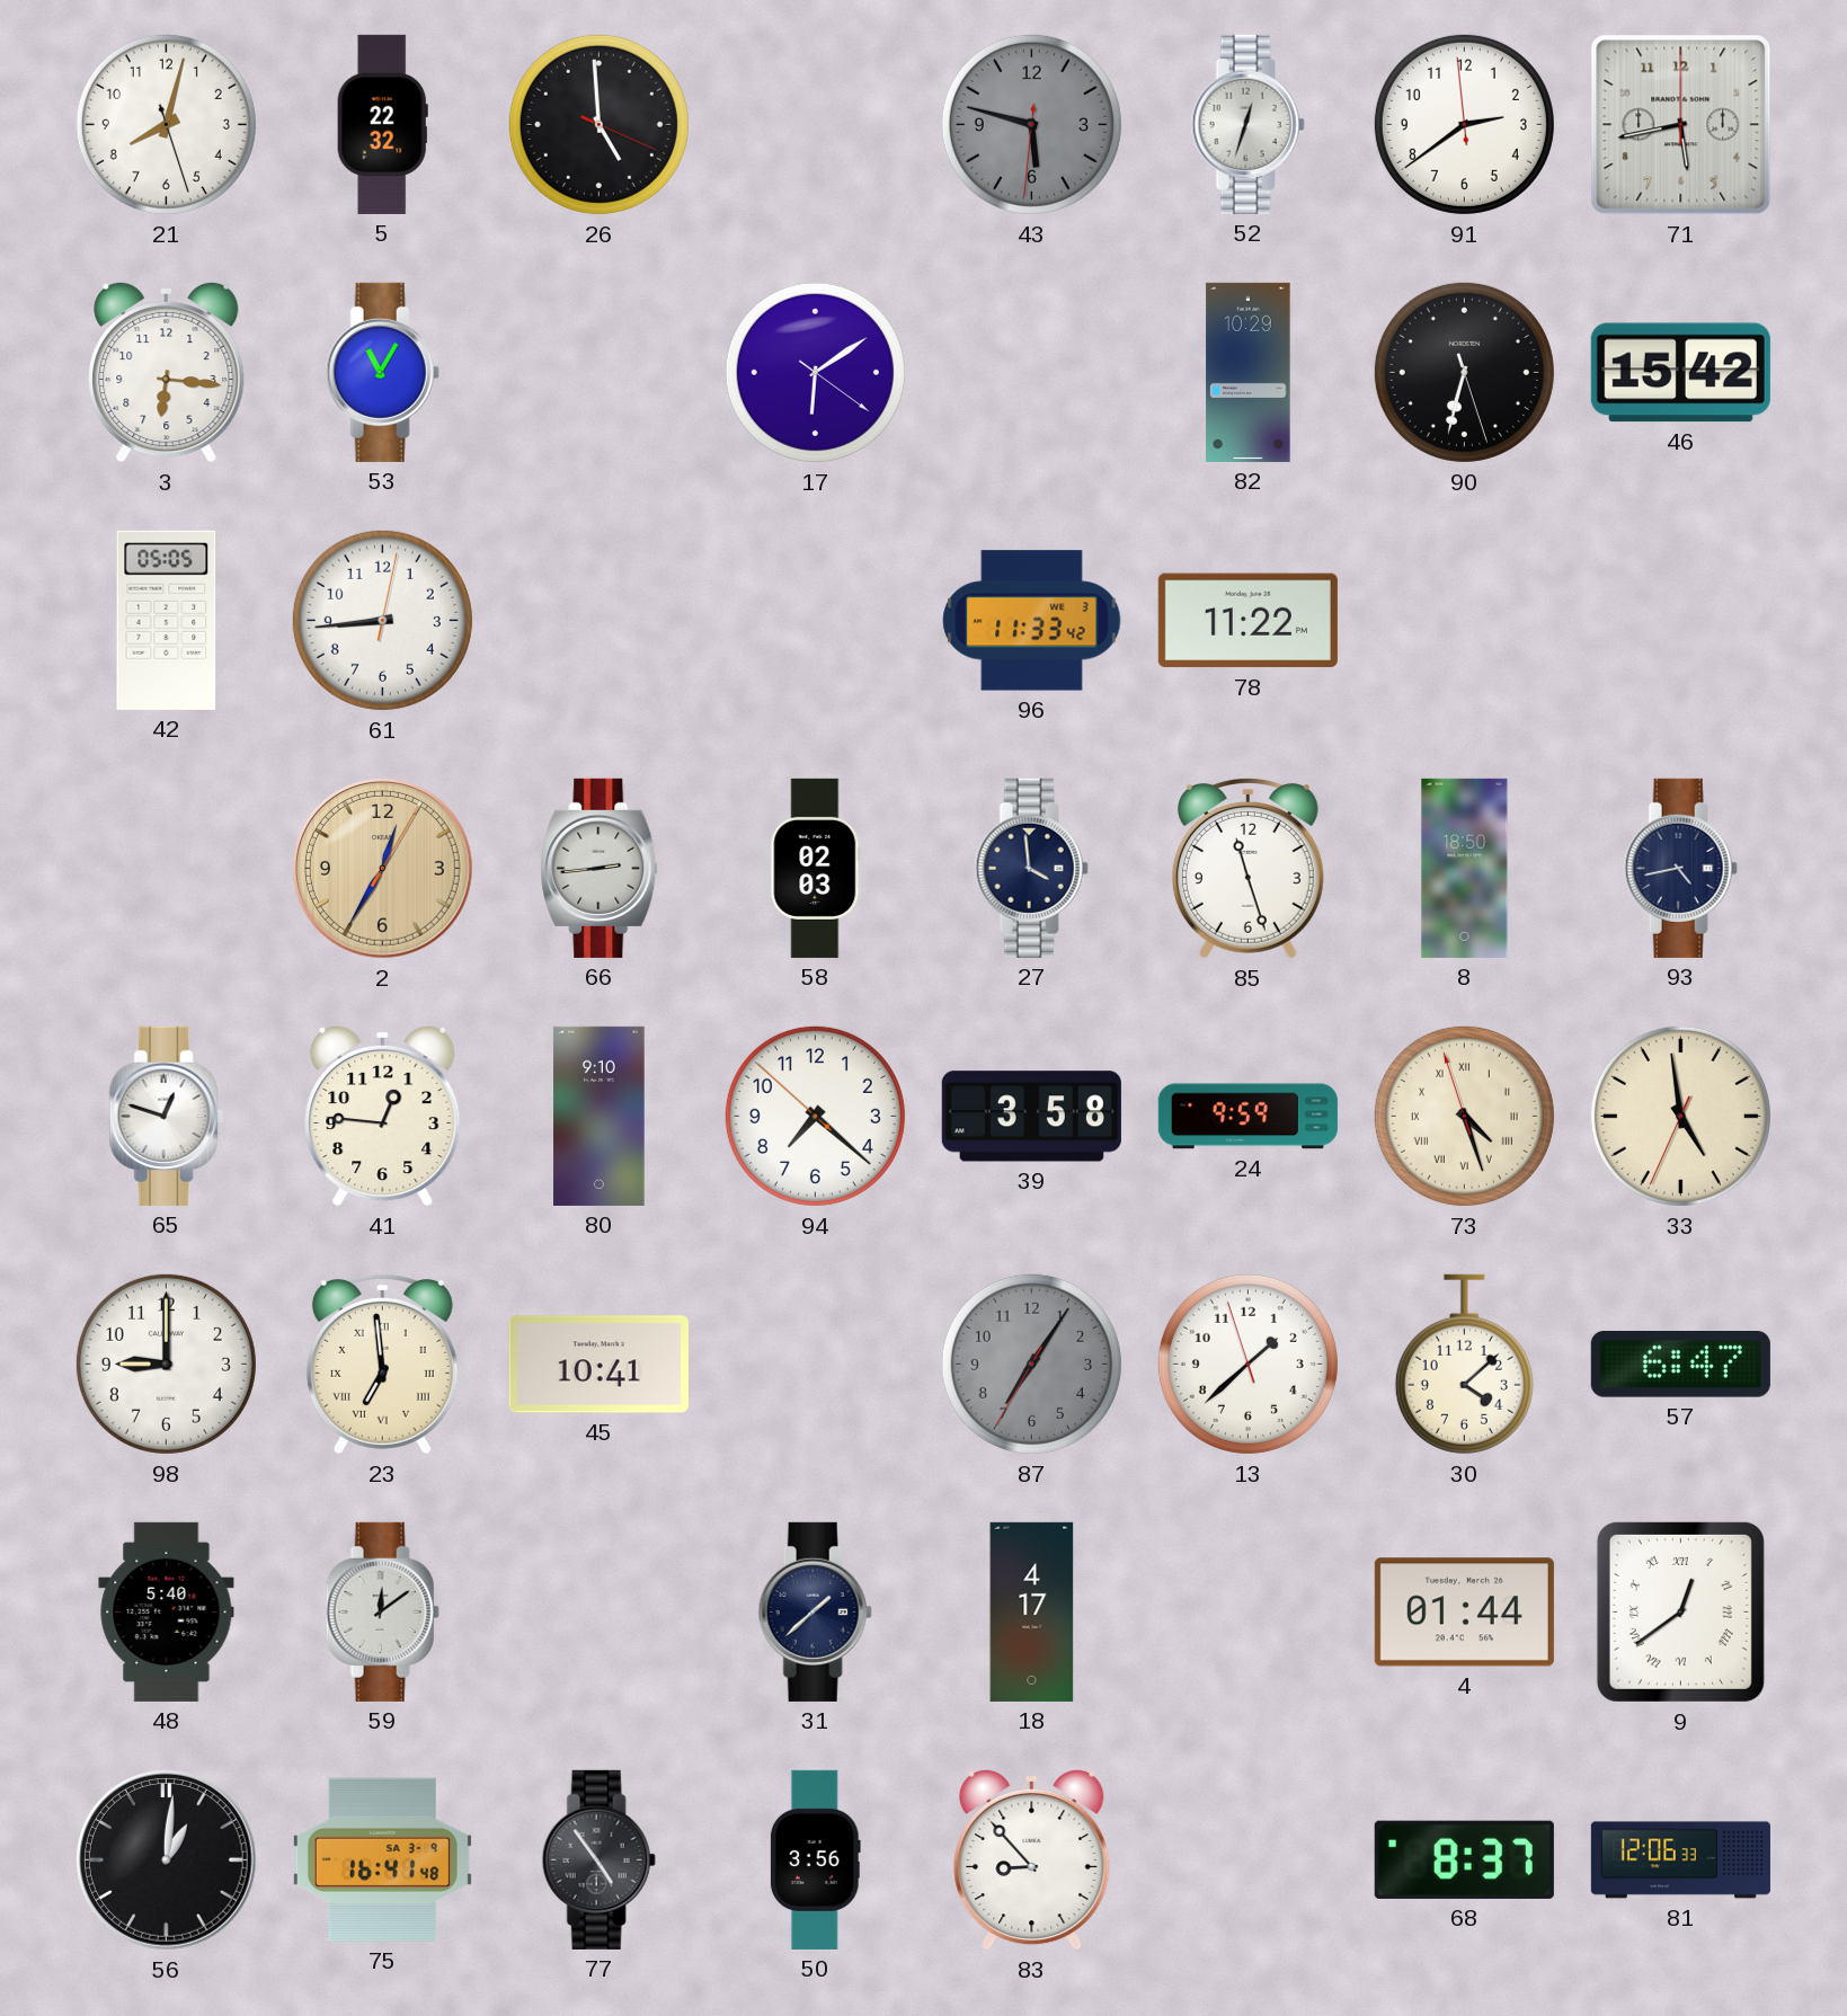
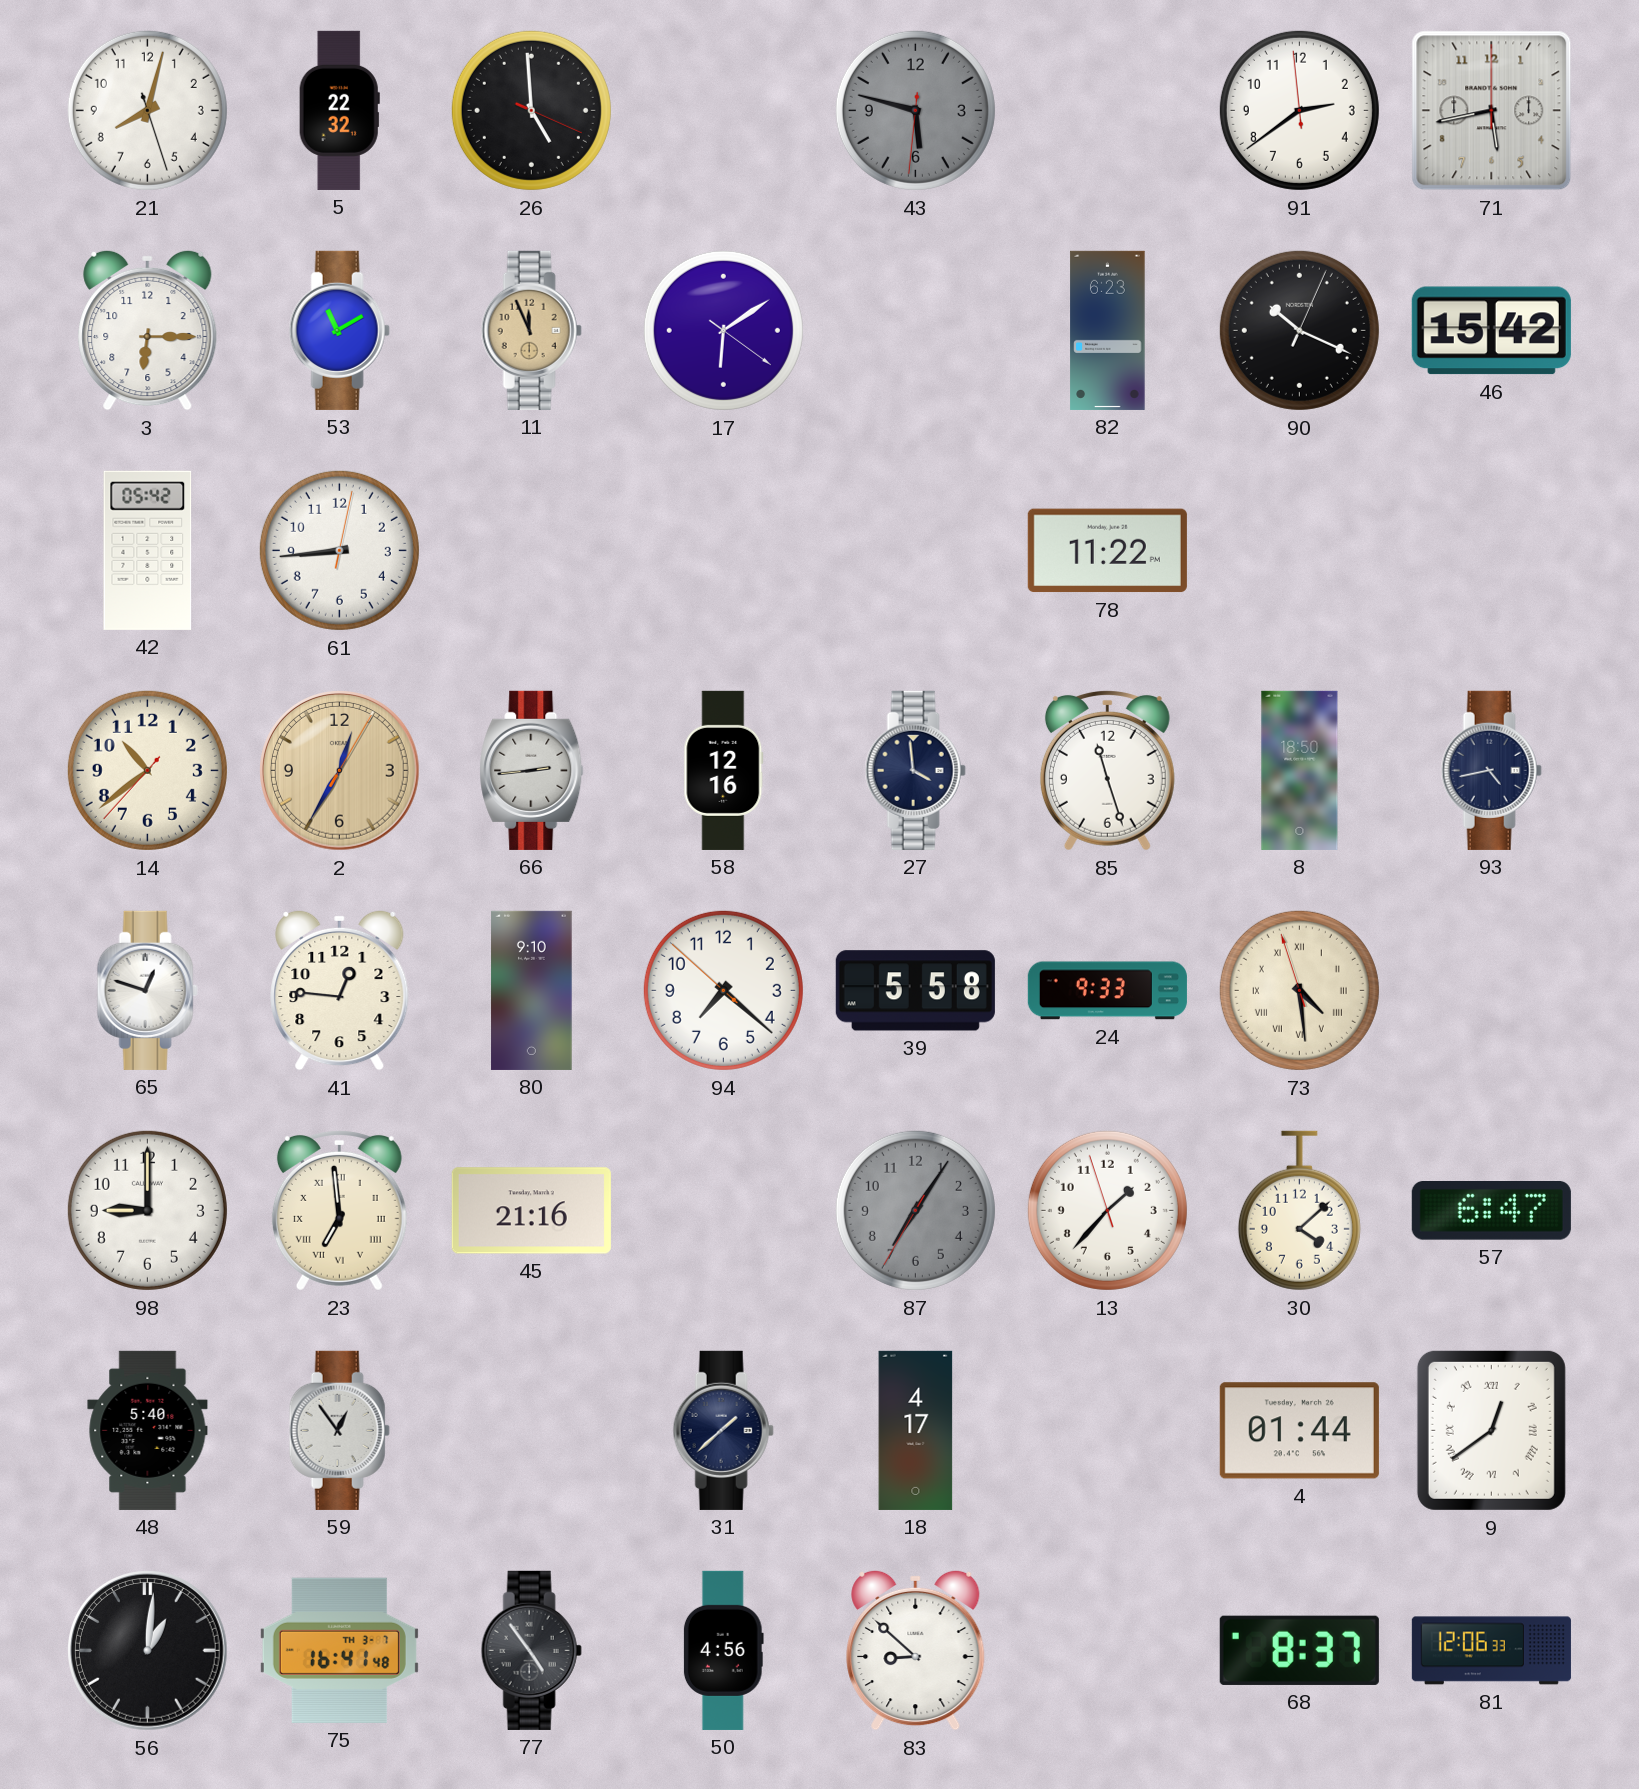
52: 12:33 -> none (1247, 124)
3: 6:16 -> 6:15 (148, 330)
53: 11:05 -> 11:10 (339, 330)
11: none -> 11:56 (531, 330)
82: 10:29 -> 6:23 (1108, 330)
90: 6:32 -> 10:19 (1299, 330)
42: 05:05 -> 05:42 (148, 550)
96: 11:33 -> none (1032, 621)
14: none -> 10:38 (147, 770)
58: 02:03 -> 12:16 (724, 770)
39: 3:58 -> 5:58 (915, 991)
24: 9:59 -> 9:33 (1107, 991)
73: 4:26 -> 4:28 (1299, 990)
33: 4:58 -> none (1680, 1116)
45: 10:41 -> 21:16 (531, 1211)
13: 1:37 -> 1:36 (1107, 1210)
59: 12:09 -> 12:54 (339, 1430)
75 date: SA 3-9 -> TH 3-7 (339, 1650)
50: 3:56 -> 4:56 (723, 1650)
83: 8:53 -> 8:52 (916, 1650)
